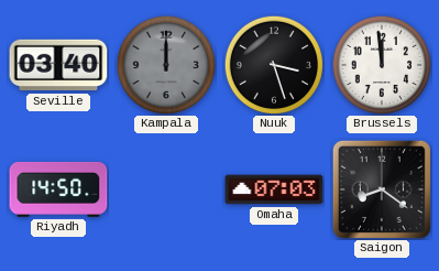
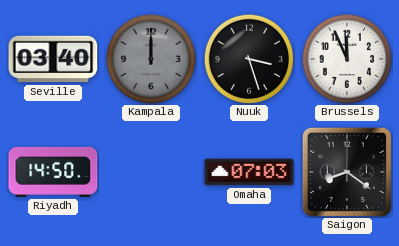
Brussels: 11:59 -> 11:56 (346, 58)
